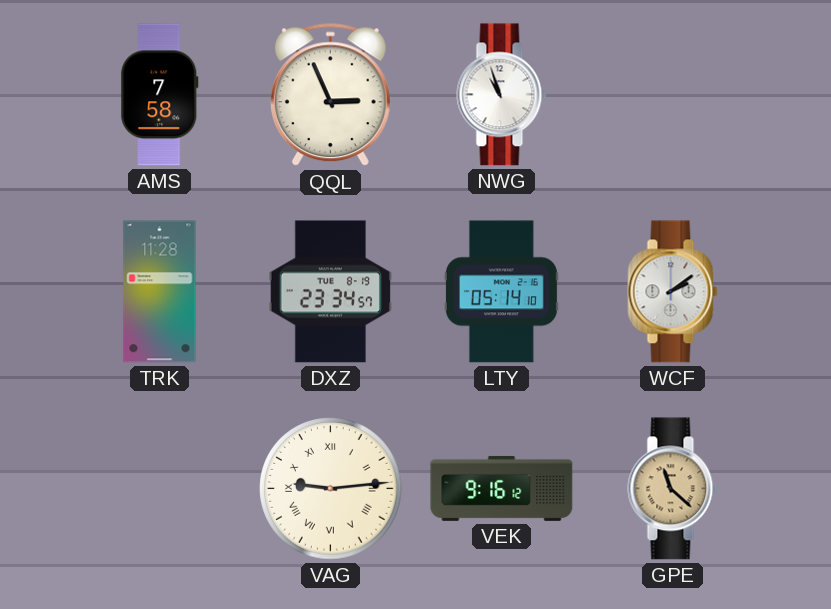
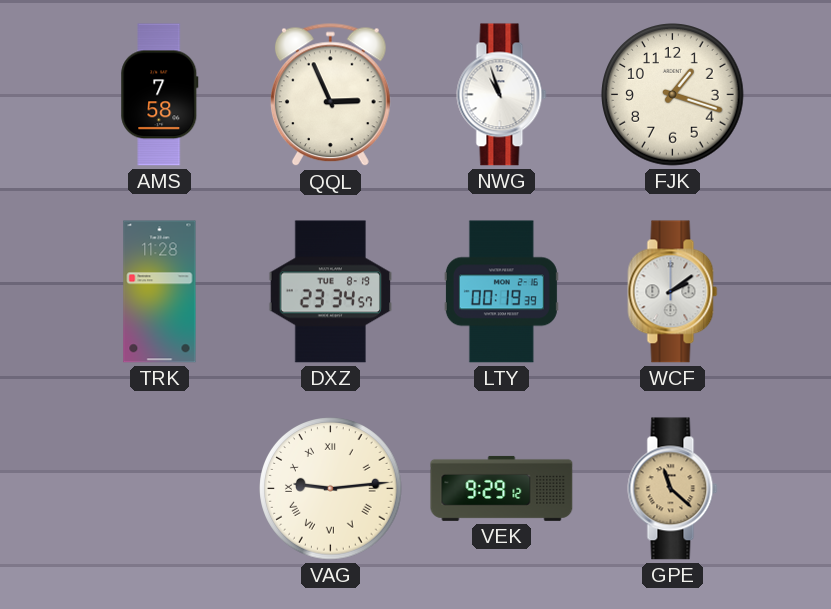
FJK: none -> 1:18 (673, 95)
LTY: 05:14 -> 00:19 (501, 292)
VEK: 9:16 -> 9:29 (502, 488)
